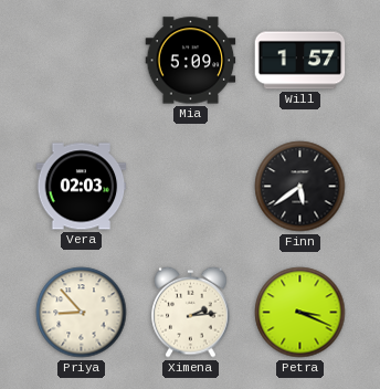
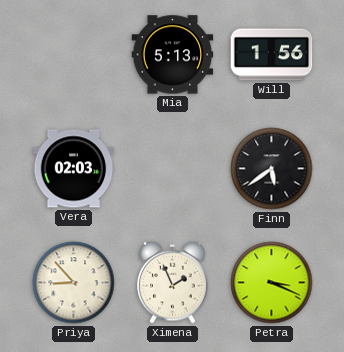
Mia: 5:09 -> 5:13 (173, 55)
Will: 1:57 -> 1:56 (272, 55)
Ximena: 2:14 -> 1:56 (173, 282)
